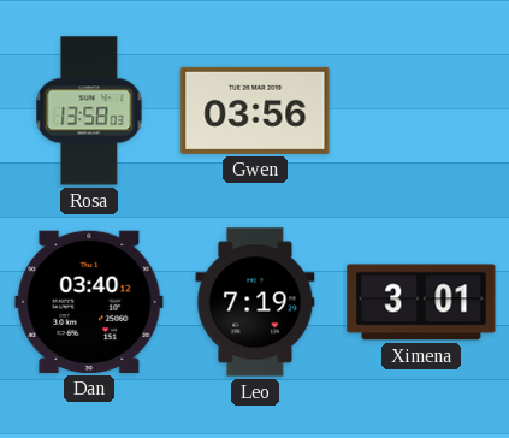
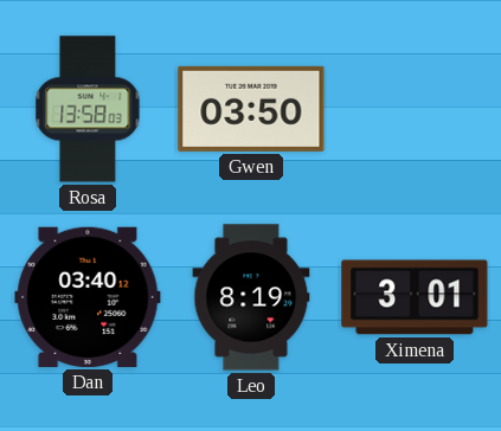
Gwen: 03:56 -> 03:50 (251, 109)
Leo: 7:19 -> 8:19 (251, 297)
